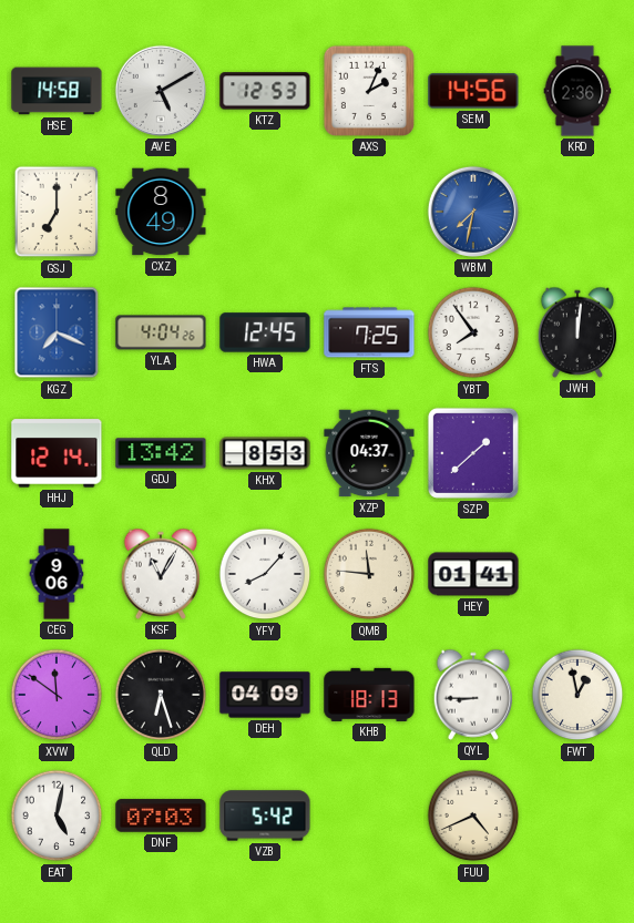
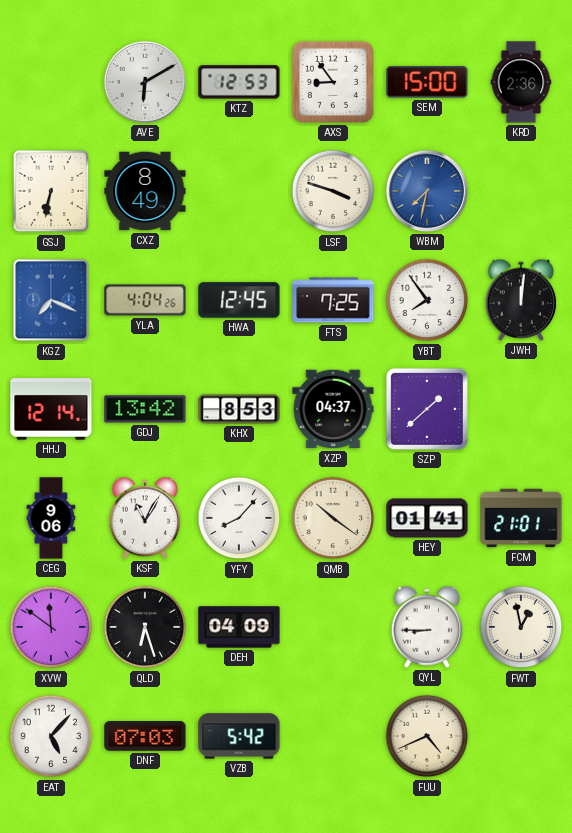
HSE: 14:58 -> none (57, 91)
AVE: 5:10 -> 6:10 (145, 82)
AXS: 2:04 -> 8:54 (333, 82)
SEM: 14:56 -> 15:00 (427, 82)
GSJ: 7:00 -> 6:32 (51, 191)
LSF: none -> 3:48 (333, 191)
QMB: 11:46 -> 10:21 (333, 518)
FCM: none -> 21:01 (521, 518)
KHB: 18:13 -> none (369, 695)
EAT: 5:02 -> 5:07 (51, 736)
